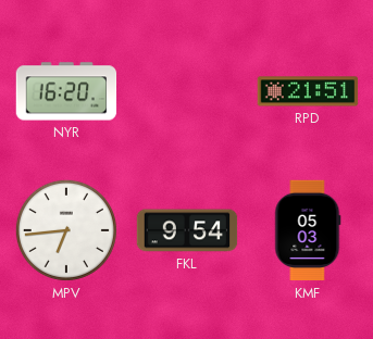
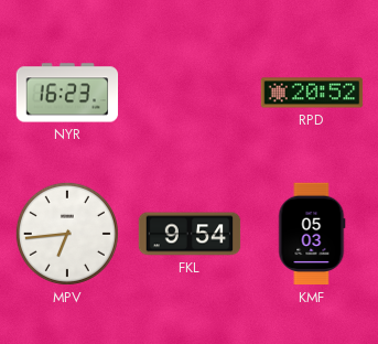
NYR: 16:20 -> 16:23 (67, 93)
RPD: 21:51 -> 20:52 (312, 93)
